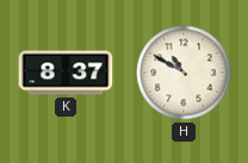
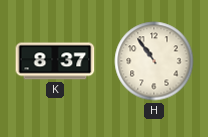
H: 10:50 -> 10:54 (154, 61)
